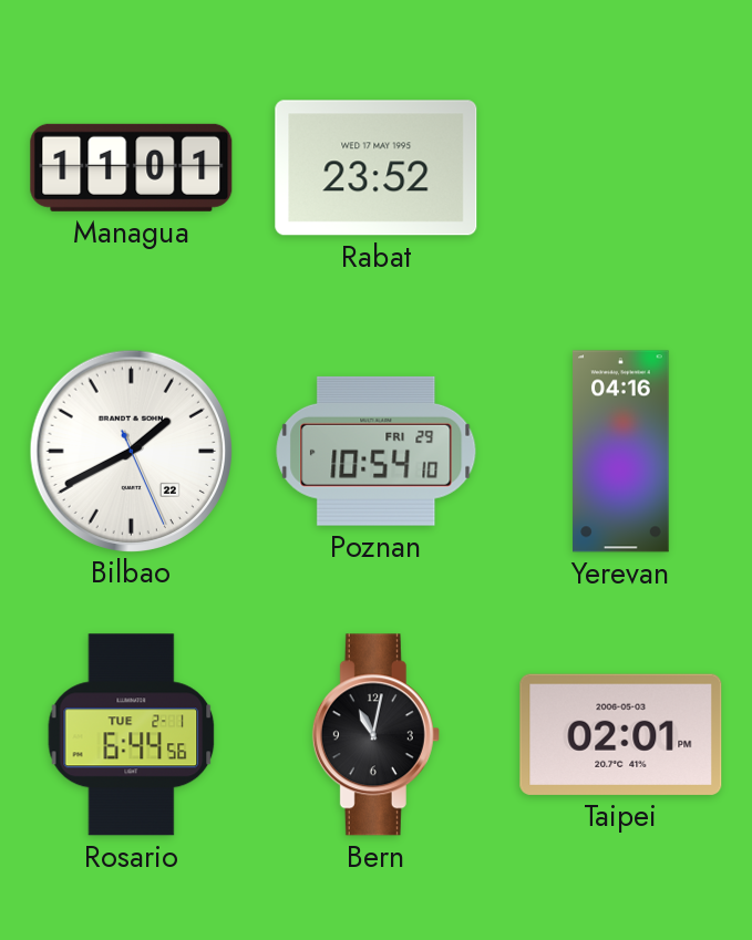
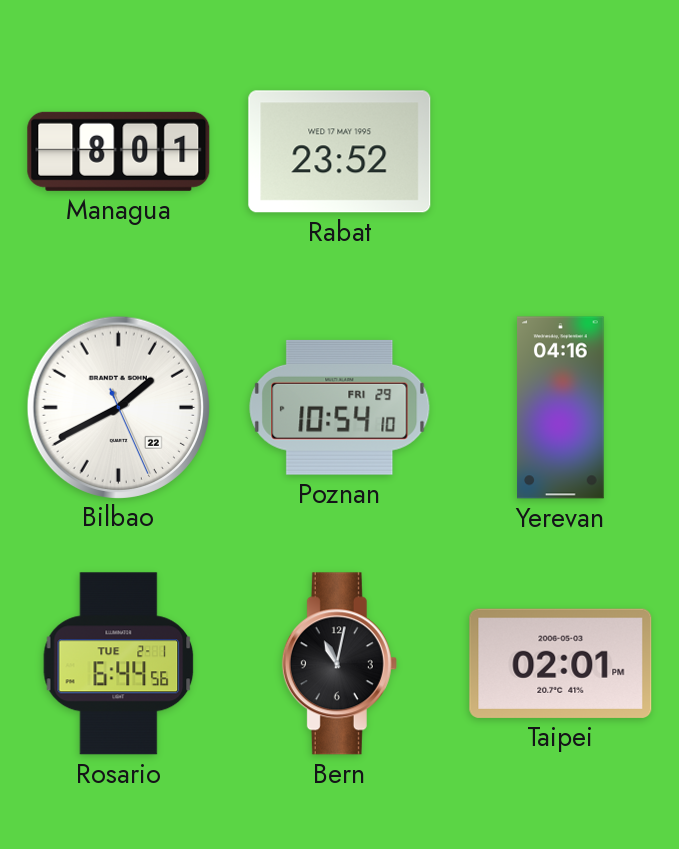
Managua: 11:01 -> 8:01 (119, 151)
